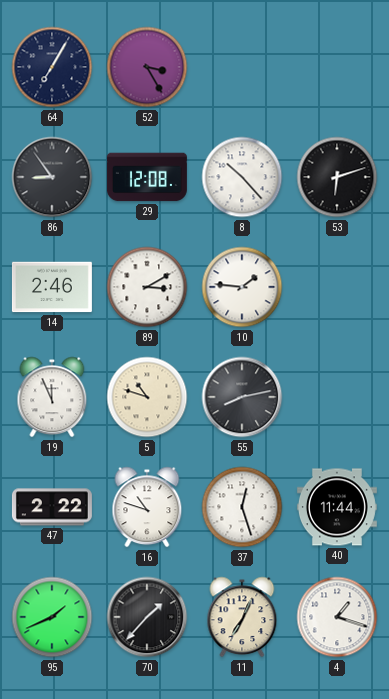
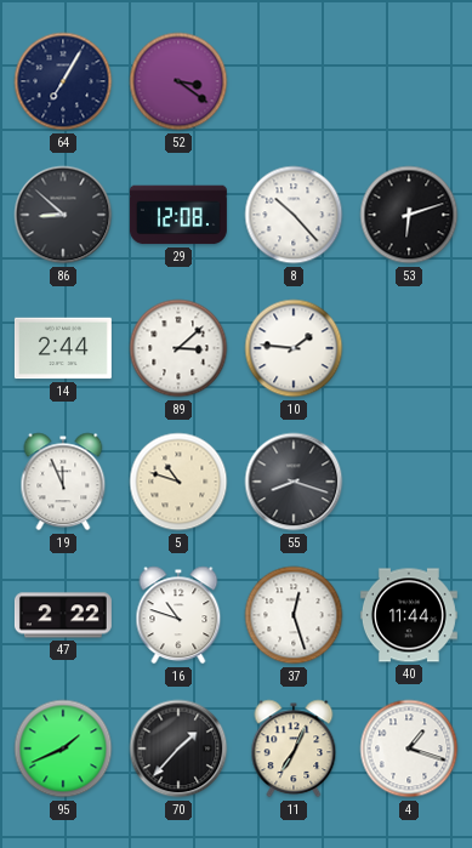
52: 3:25 -> 3:21 (178, 81)
86: 8:54 -> 8:52 (63, 215)
14: 2:46 -> 2:44 (63, 348)
89: 3:10 -> 3:08 (178, 348)
55: 8:13 -> 8:18 (294, 482)
